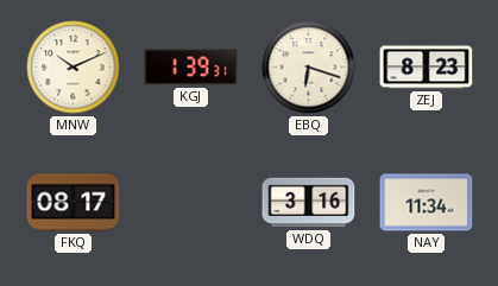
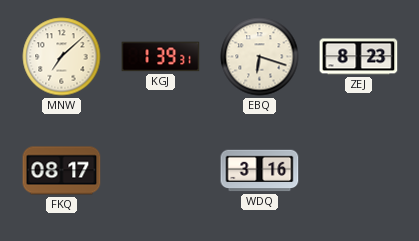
MNW: 10:11 -> 7:08 (62, 57)
NAY: 11:34 -> none (427, 203)
